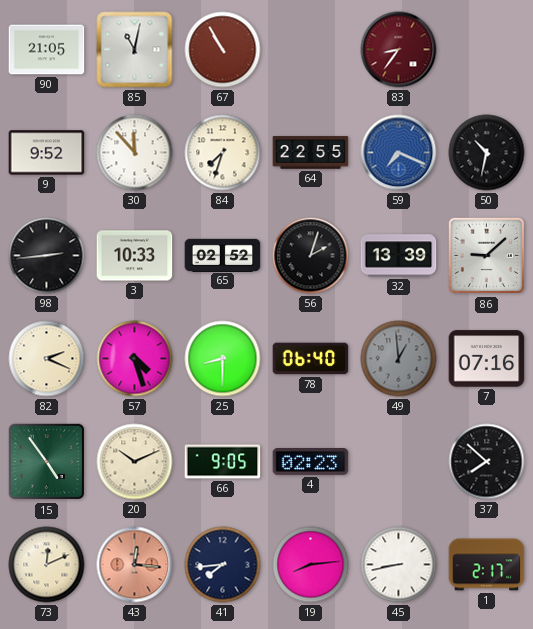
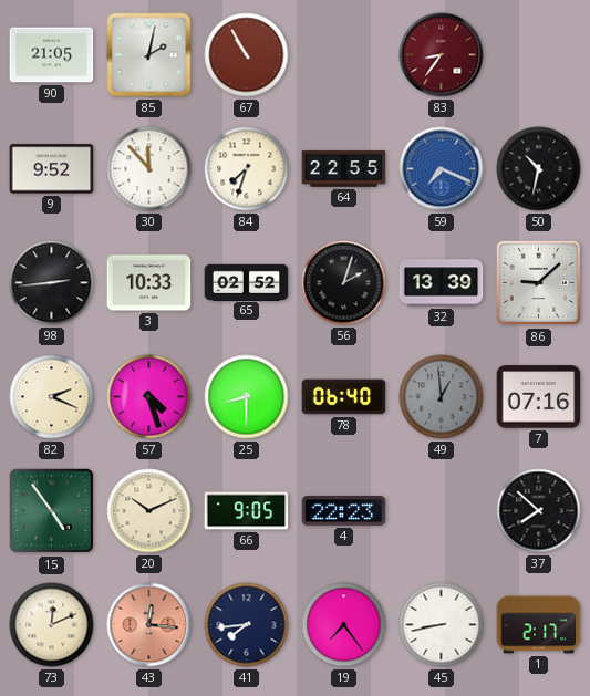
85: 11:02 -> 2:02 (149, 55)
4: 02:23 -> 22:23 (344, 511)
19: 8:14 -> 7:24 (344, 625)
